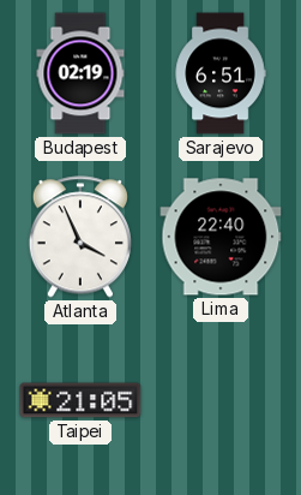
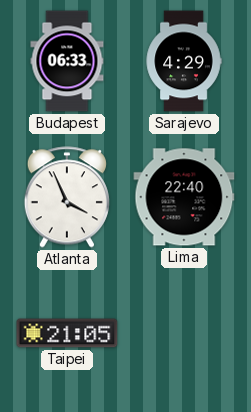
Budapest: 02:19 -> 06:33 (67, 61)
Sarajevo: 6:51 -> 4:29 (184, 61)
